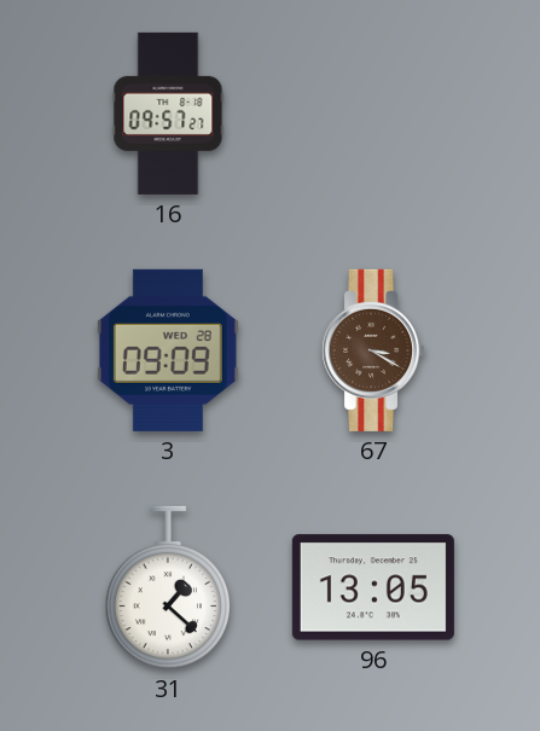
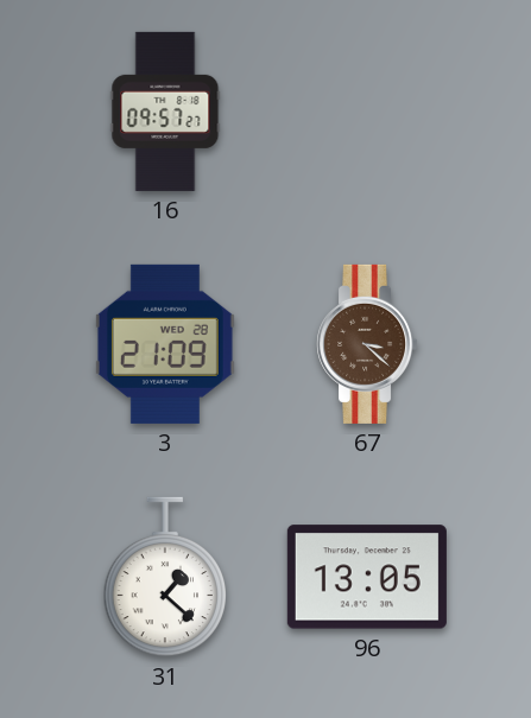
3: 09:09 -> 21:09 (165, 344)
67: 3:20 -> 3:22 (368, 344)
